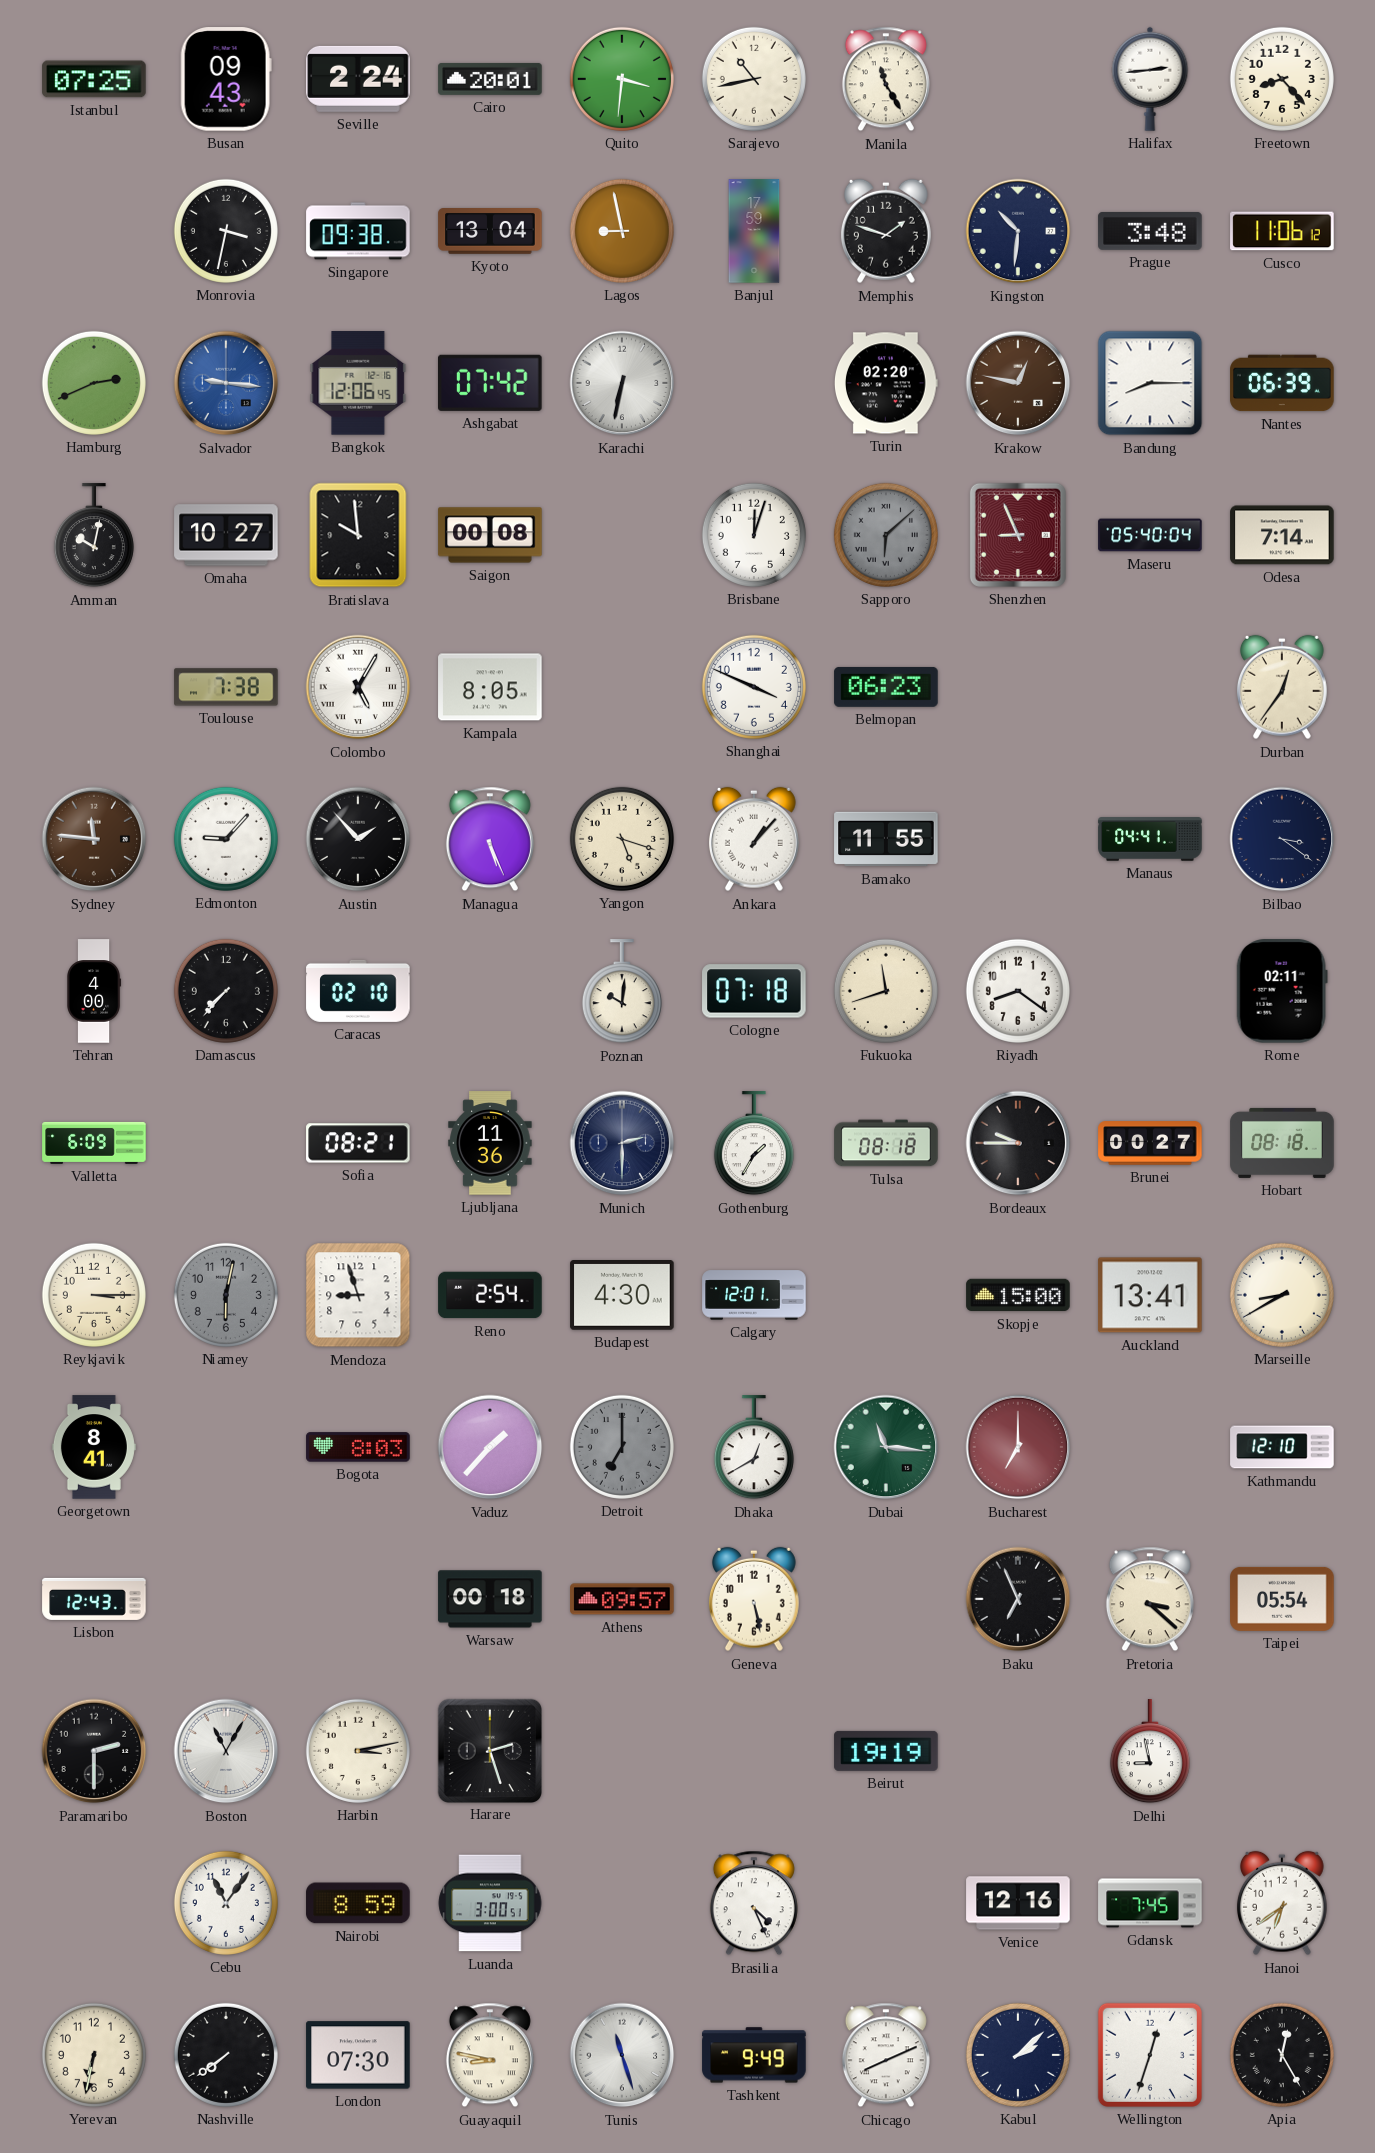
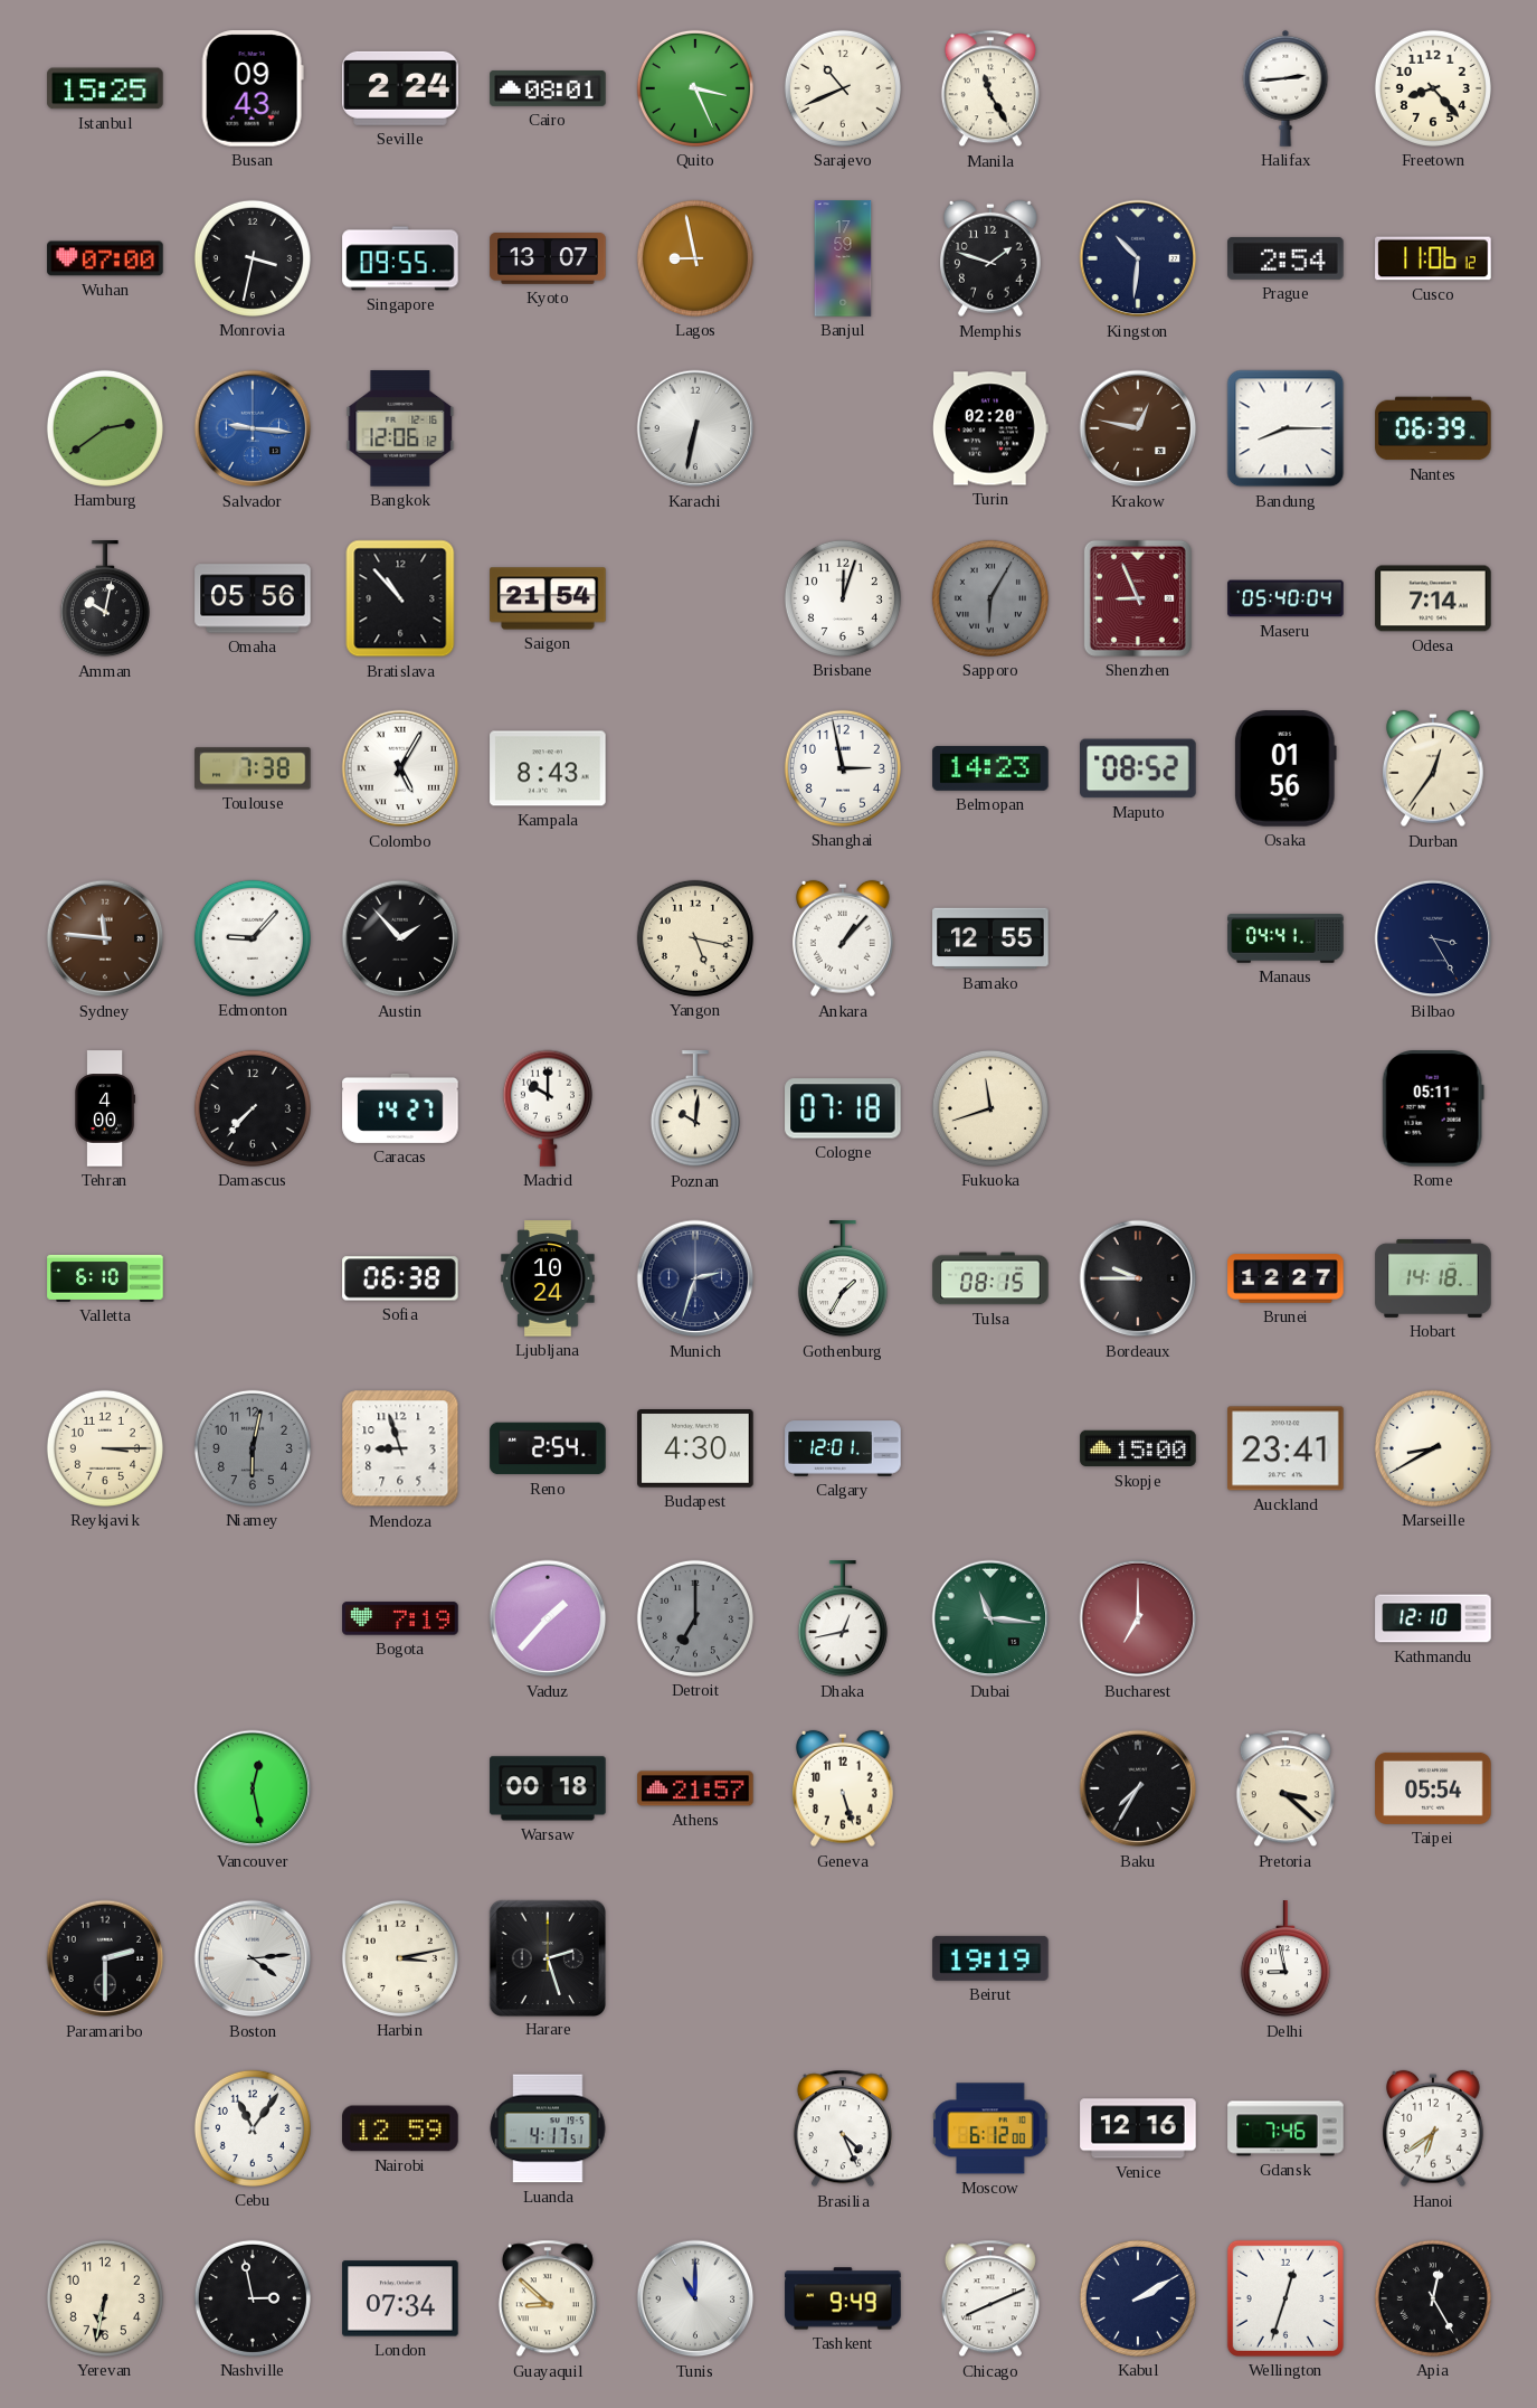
Istanbul: 07:25 -> 15:25 (105, 88)
Cairo: 20:01 -> 08:01 (548, 88)
Quito: 3:31 -> 3:26 (695, 88)
Sarajevo: 10:43 -> 10:41 (843, 88)
Wuhan: none -> 07:00 (105, 258)
Singapore: 09:38 -> 09:55 (400, 258)
Kyoto: 13:04 -> 13:07 (548, 259)
Prague: 3:48 -> 2:54 (1285, 258)
Hamburg: 2:41 -> 2:39 (105, 428)
Bangkok: 12:06:45 -> 12:06:12 (400, 428)
Ashgabat: 07:42 -> none (491, 383)
Omaha: 10:27 -> 05:56 (253, 598)
Bratislava: 9:59 -> 10:53 (400, 598)
Saigon: 00:08 -> 21:54 (548, 598)
Sapporo: 6:08 -> 6:05 (990, 598)
Kampala: 8:05 -> 8:43 (548, 768)
Shanghai: 3:49 -> 2:58 (843, 768)
Belmopan: 06:23 -> 14:23 (990, 768)
Maputo: none -> 08:52 (1138, 768)
Osaka: none -> 01:56 (1285, 768)
Managua: 5:26 -> none (490, 839)
Yangon: 5:18 -> 5:17 (695, 938)
Bamako: 11:55 -> 12:55 (990, 938)
Bilbao: 3:21 -> 3:25 (1433, 938)
Caracas: 02:10 -> 14:27 (400, 1108)
Madrid: none -> 10:00 (548, 1108)
Riyadh: 8:21 -> none (1018, 991)
Rome: 02:11 -> 05:11 (1433, 1108)
Valletta: 6:09 -> 6:10 (105, 1278)
Sofia: 08:21 -> 06:38 (400, 1278)
Ljubljana: 11:36 -> 10:24 (548, 1278)
Munich: 2:30 -> 2:33 (695, 1278)
Tulsa: 08:18 -> 08:15 (990, 1278)
Brunei: 00:27 -> 12:27 (1285, 1278)
Hobart: 08:18 -> 14:18 (1433, 1278)
Auckland: 13:41 -> 23:41 (1285, 1448)
Georgetown: 8:41 -> none (94, 1447)
Bogota: 8:03 -> 7:19 (400, 1618)
Dhaka: 12:40 -> 12:43 (843, 1620)
Lisbon: 12:43 -> none (94, 1599)
Vancouver: none -> 12:28 (253, 1788)
Athens: 09:57 -> 21:57 (695, 1788)
Geneva: 5:28 -> 5:27 (843, 1788)
Baku: 6:56 -> 7:35 (1138, 1788)
Boston: 11:05 -> 4:14 (253, 1958)
Nairobi: 8:59 -> 12:59 (400, 2128)
Luanda: 3:00 -> 4:17 (548, 2128)
Moscow: none -> 6:12 (990, 2128)
Gdansk: 7:45 -> 7:46 (1285, 2128)
Nashville: 7:39 -> 2:58 (253, 2298)
London: 07:30 -> 07:34 (400, 2298)
Guayaquil: 8:47 -> 8:52 (548, 2298)
Tunis: 11:27 -> 11:00 (695, 2298)
Kabul: 2:08 -> 2:10 (1138, 2298)
